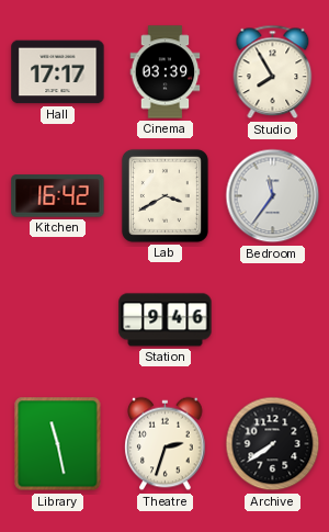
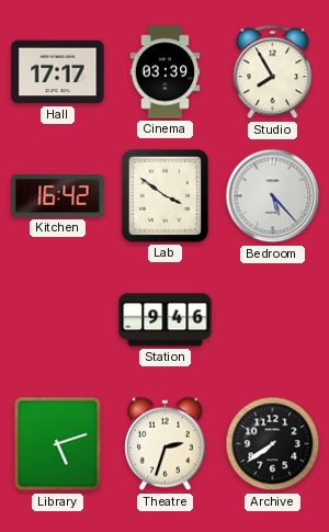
Lab: 3:40 -> 3:51 (164, 195)
Bedroom: 11:36 -> 5:23 (273, 196)
Library: 11:28 -> 5:12 (58, 444)
